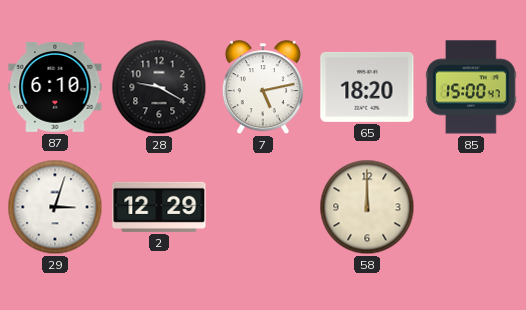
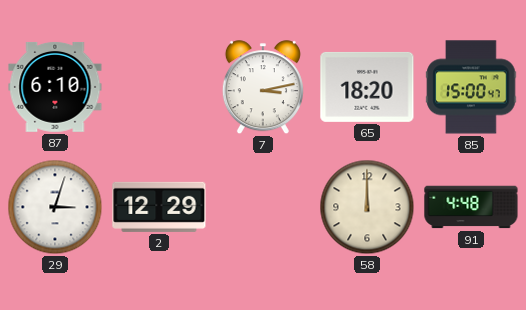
28: 9:20 -> none (159, 87)
7: 5:13 -> 3:13 (263, 88)
91: none -> 4:48 (471, 207)
